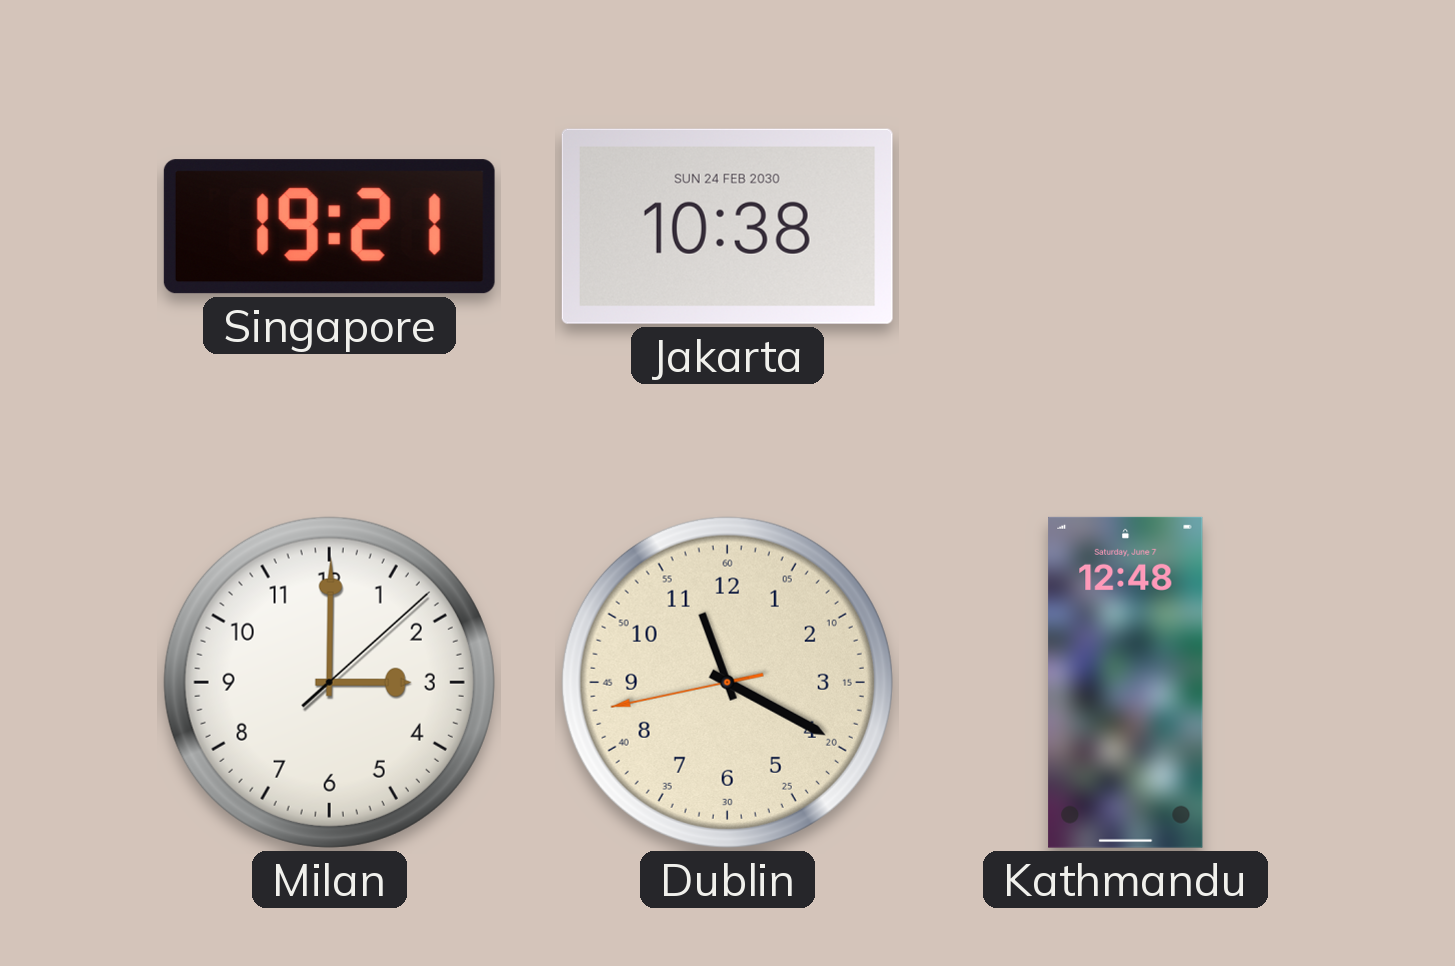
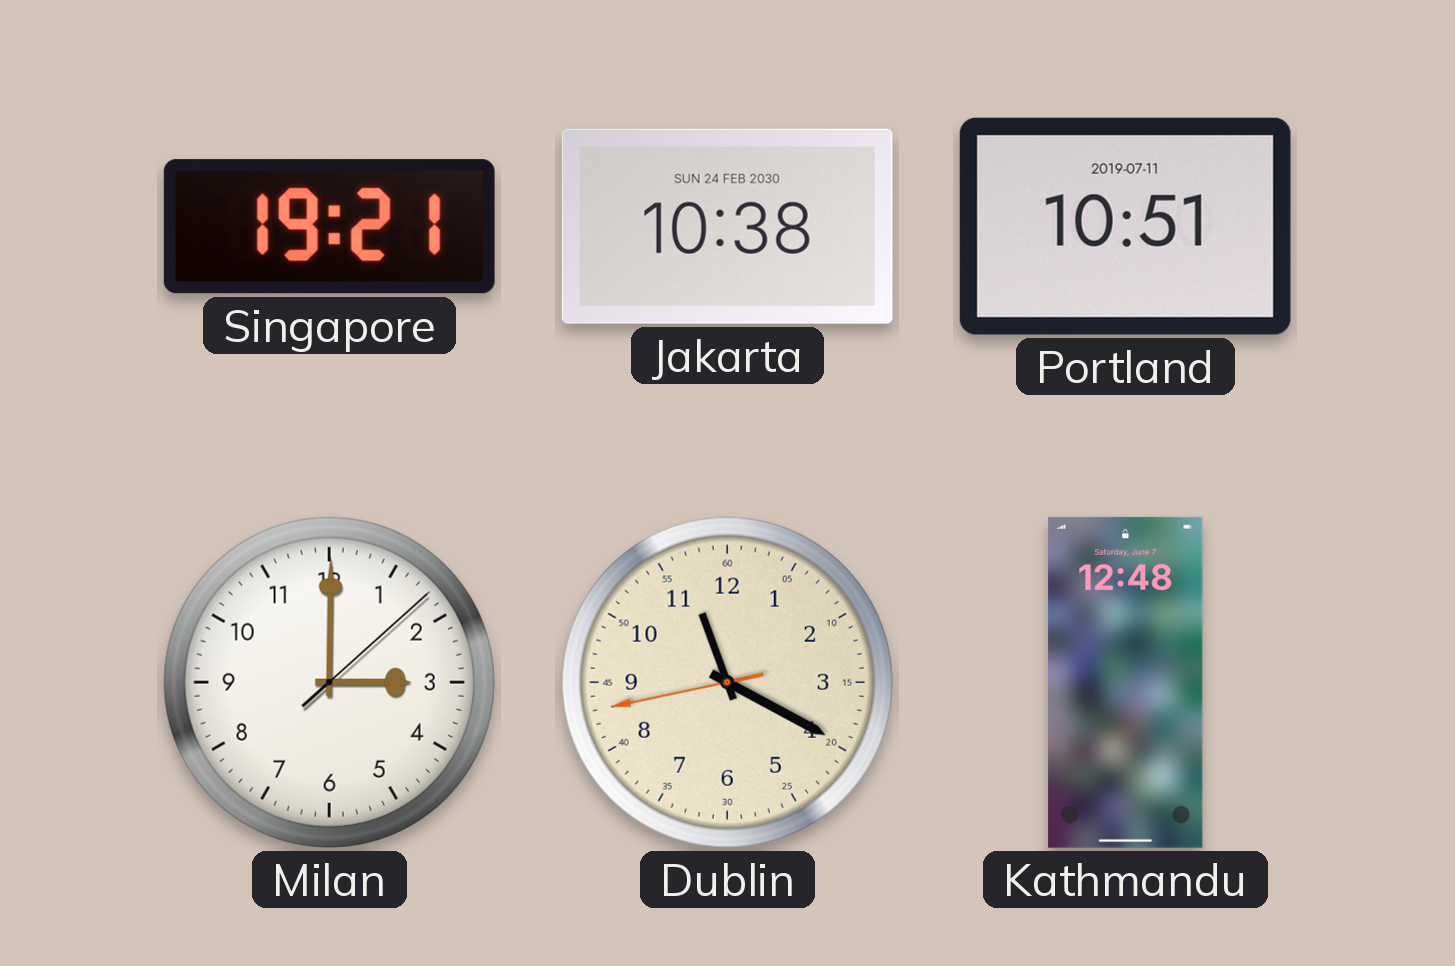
Portland: none -> 10:51 (1125, 226)
